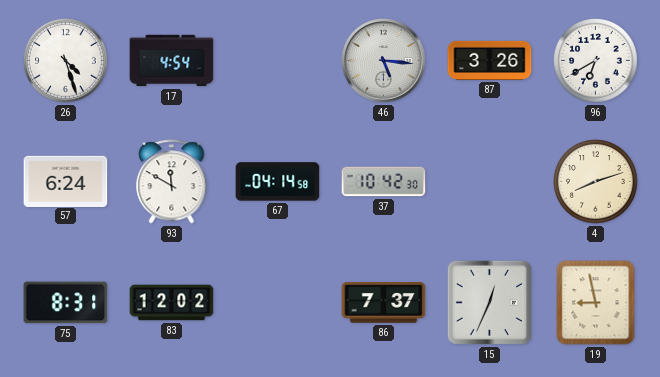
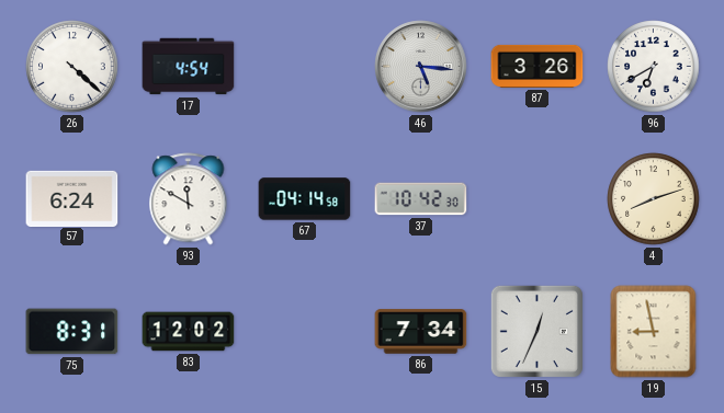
26: 4:27 -> 4:22 (72, 67)
86: 7:37 -> 7:34 (421, 332)
